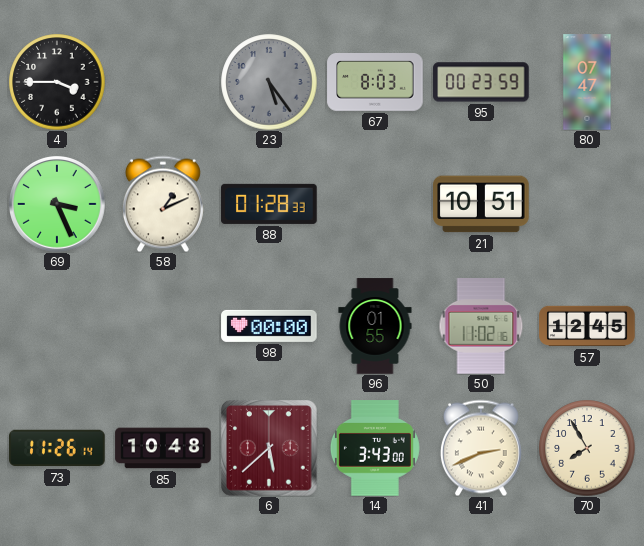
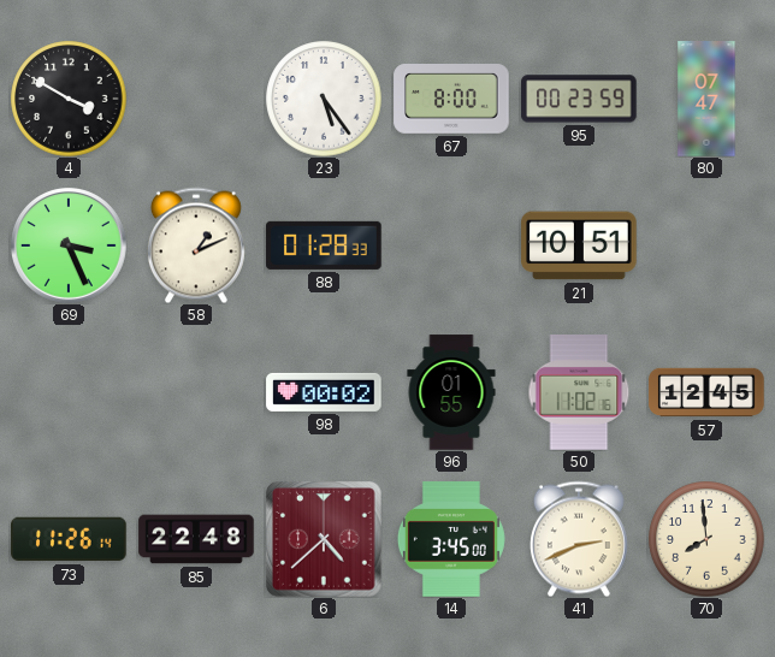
4: 3:45 -> 3:50 (69, 99)
23 dial: grey -> white (324, 99)
67: 8:03 -> 8:00 (451, 100)
98: 00:00 -> 00:02 (324, 392)
85: 10:48 -> 22:48 (196, 539)
6: 5:38 -> 4:38 (324, 539)
14: 3:43 -> 3:45 (451, 539)
70: 7:55 -> 7:59 (706, 539)
